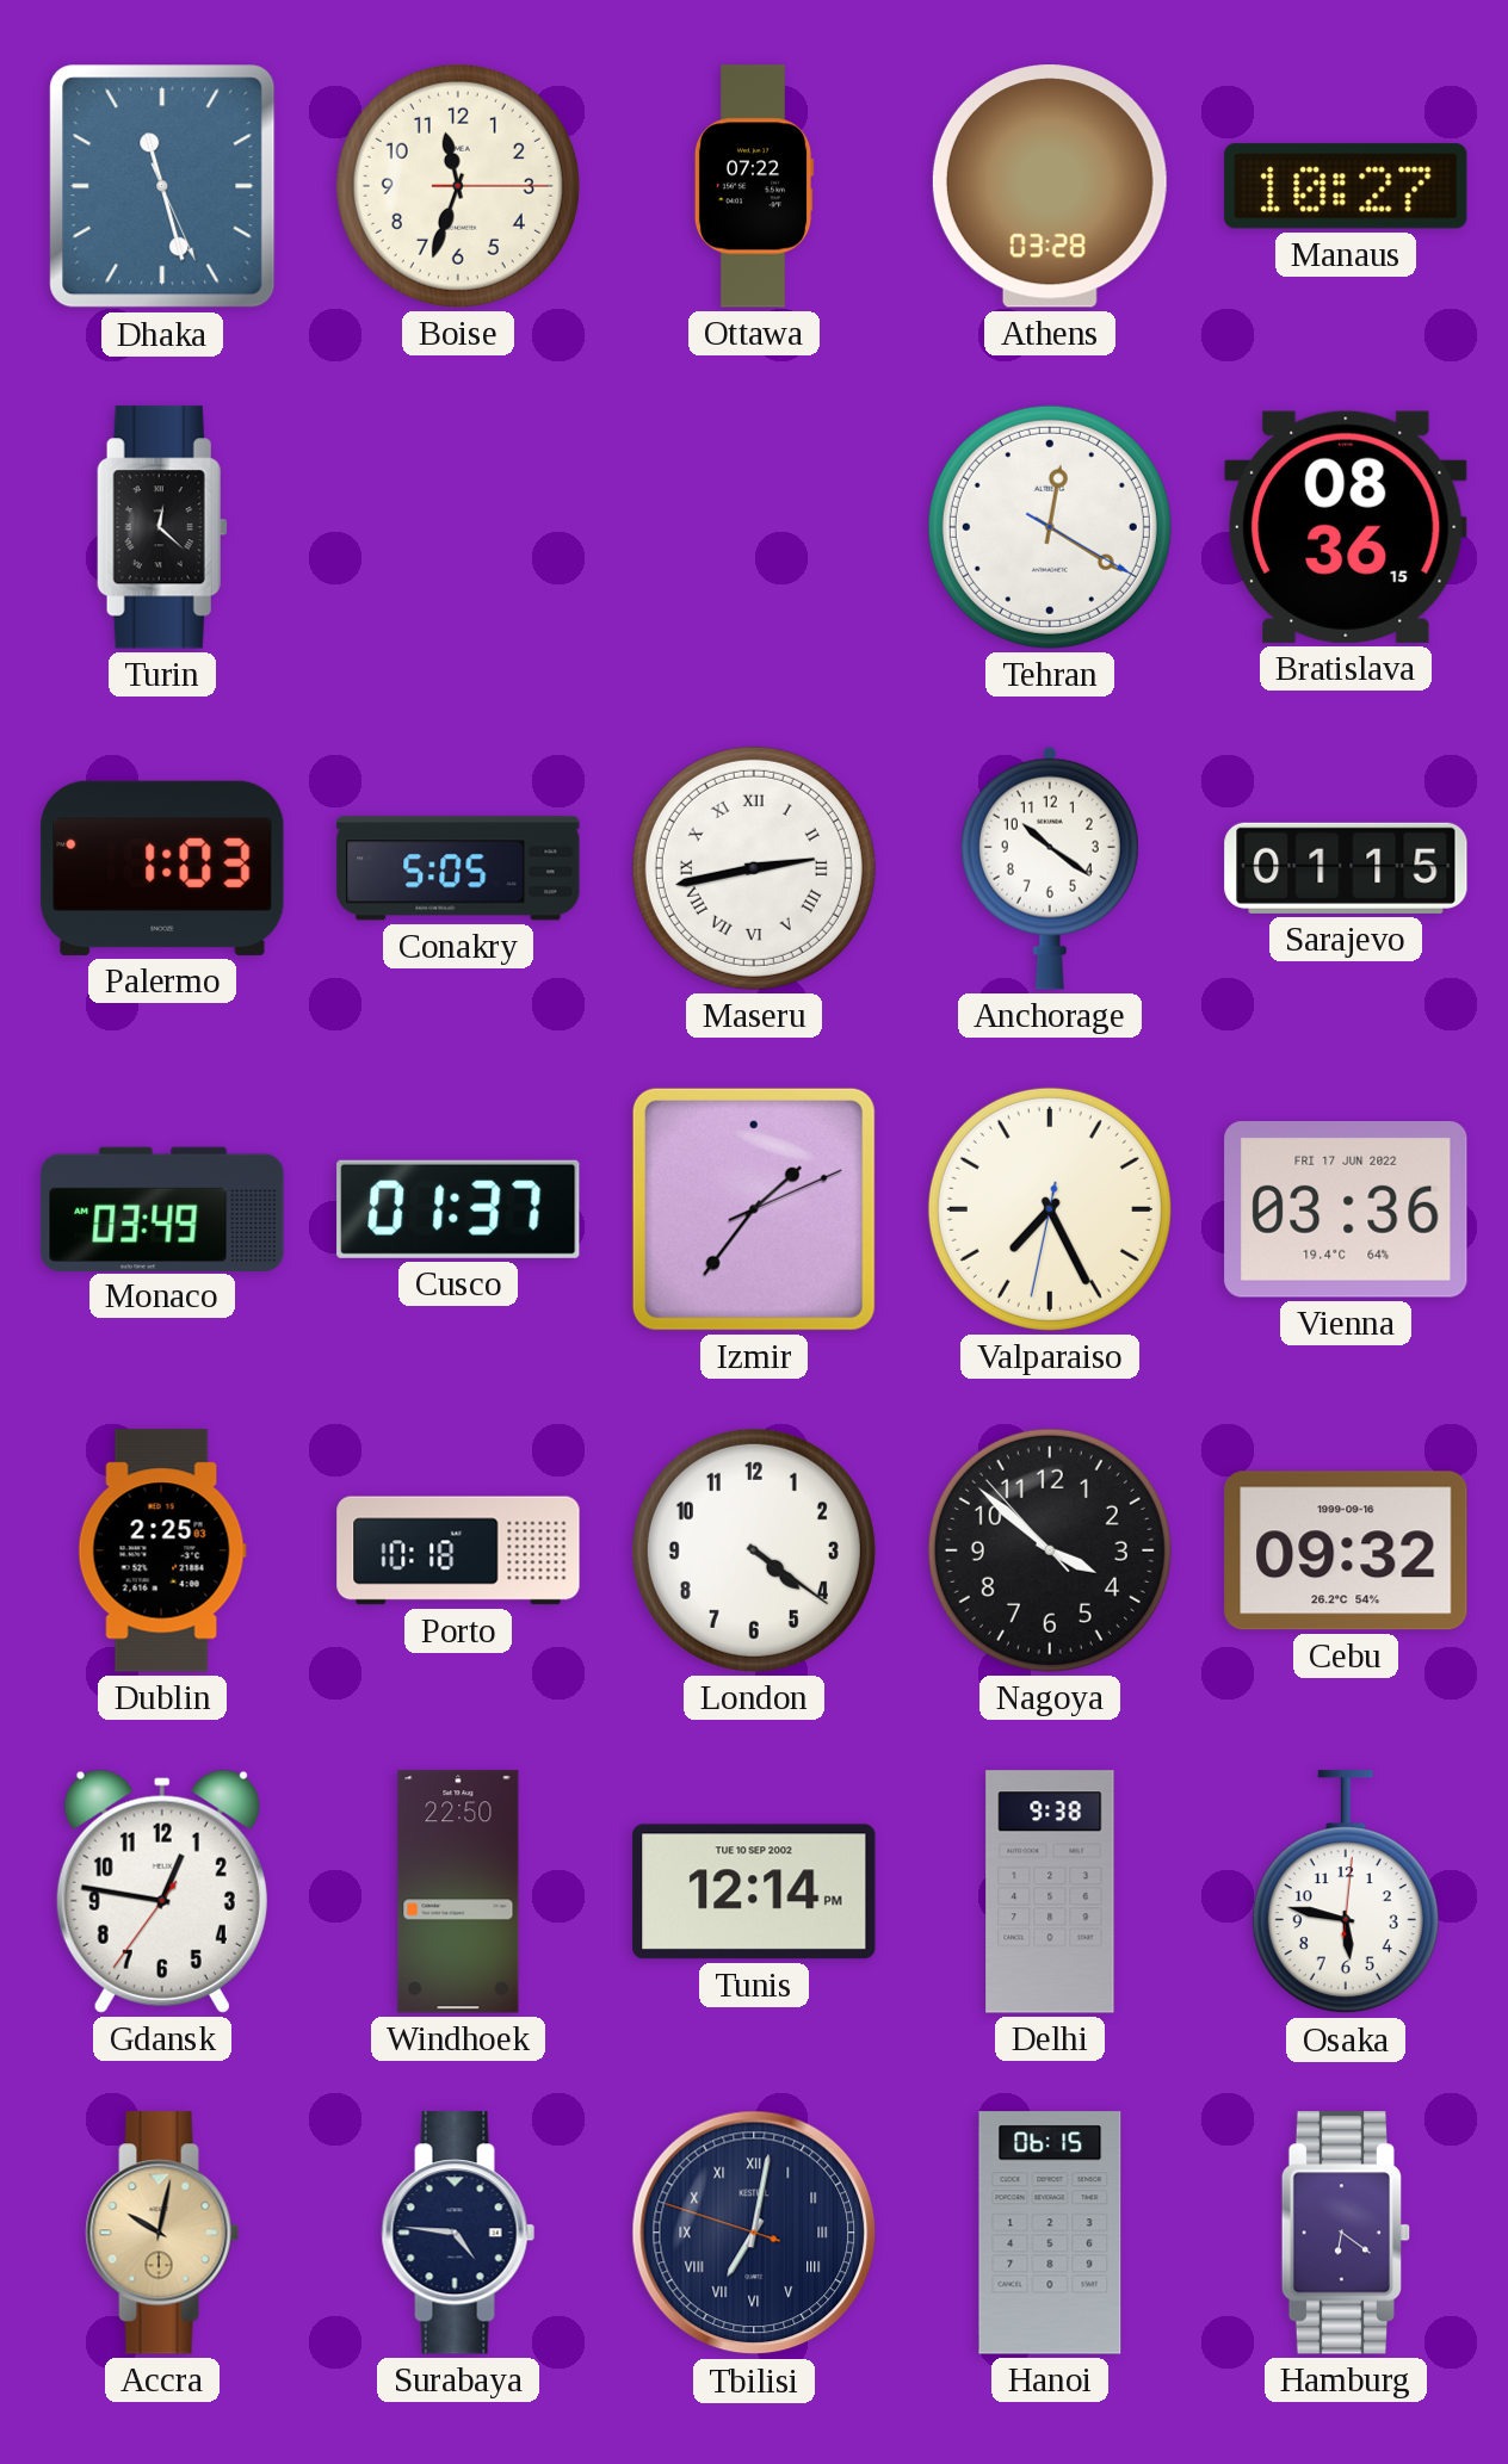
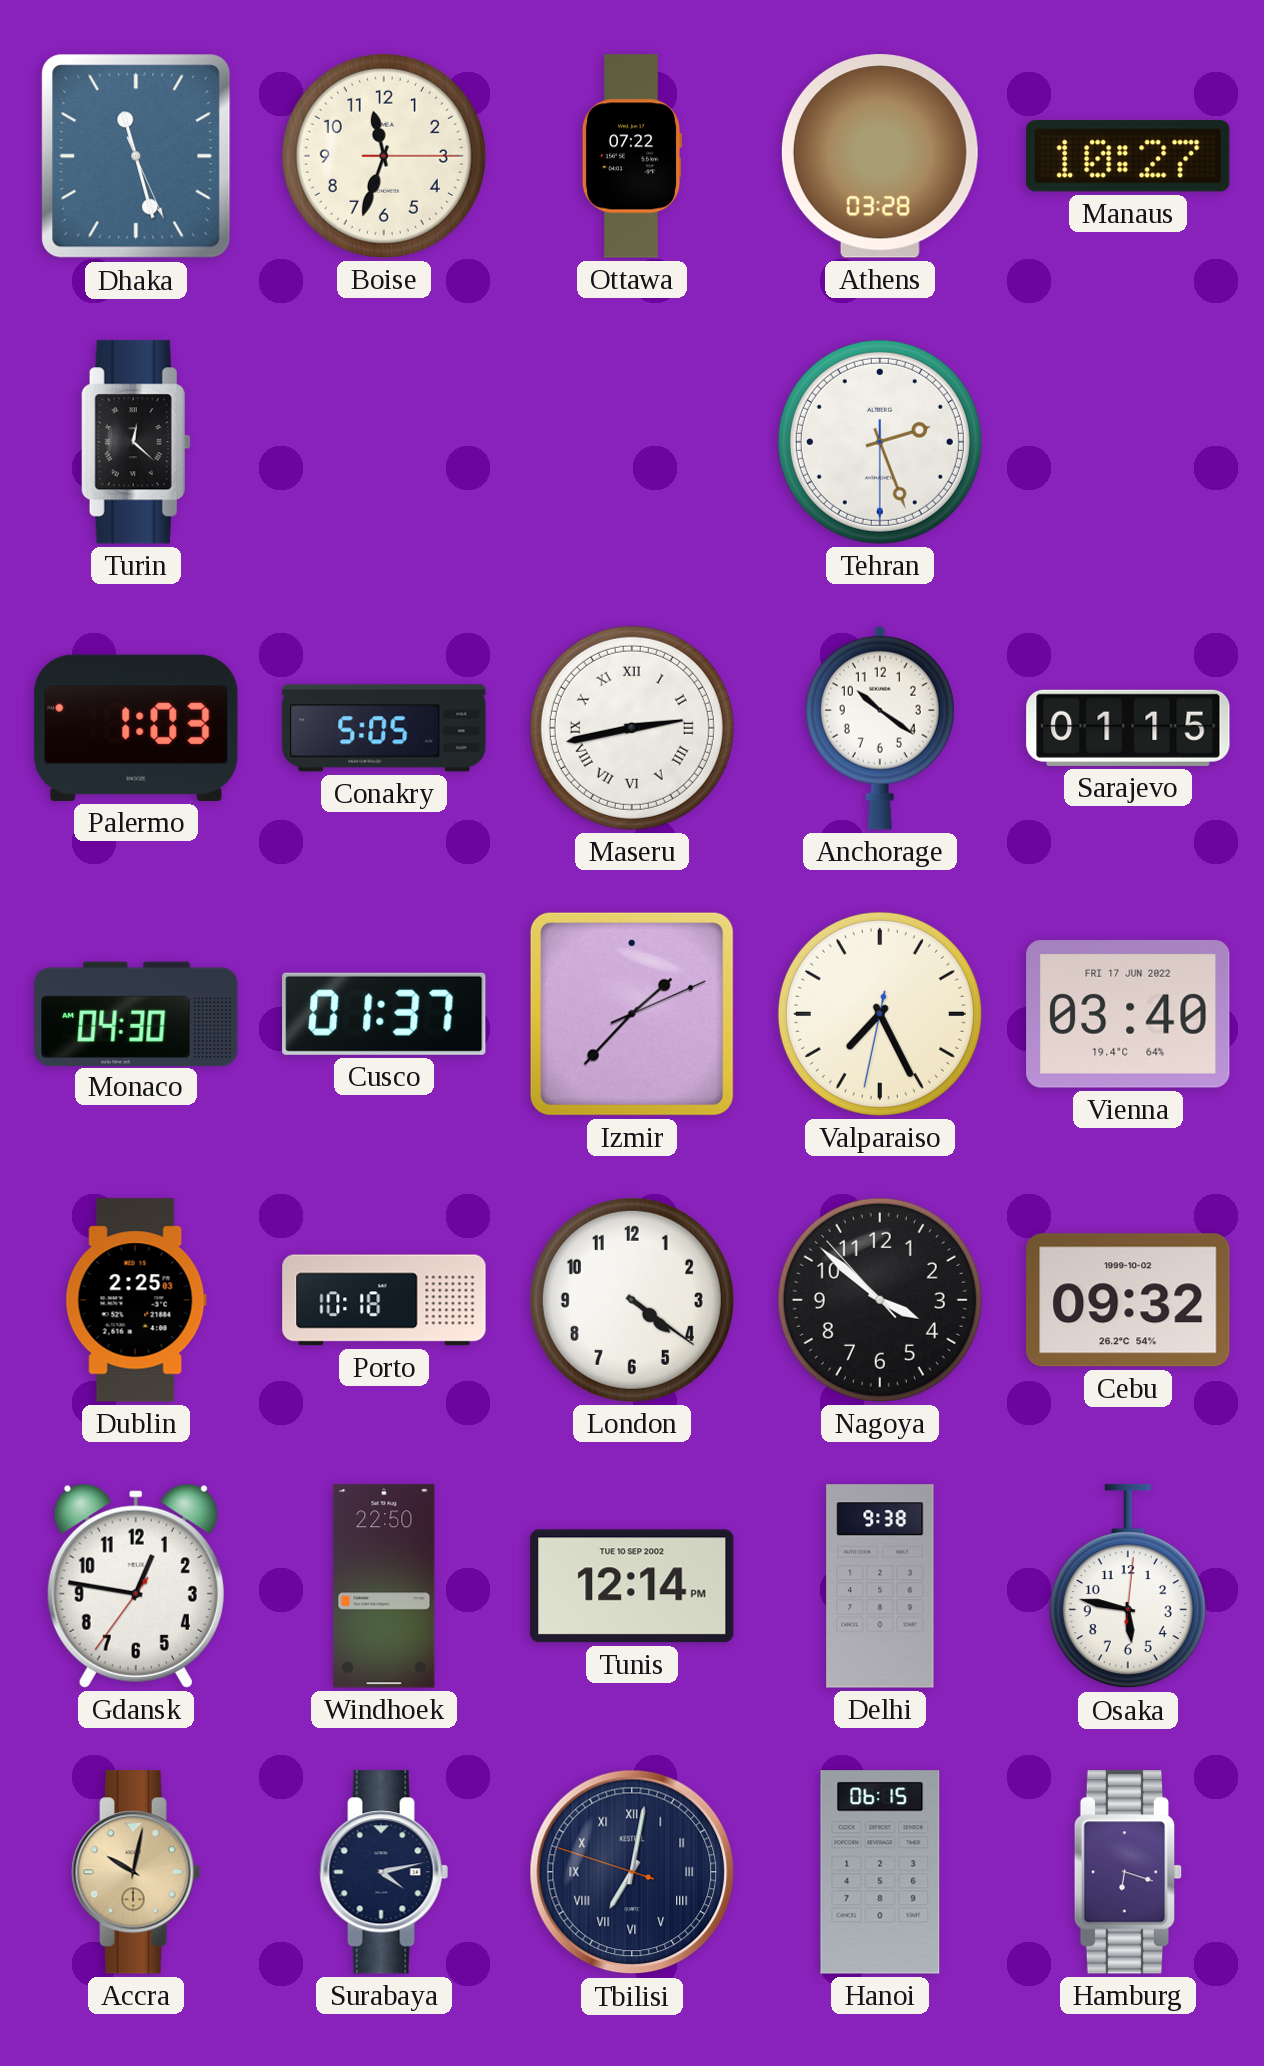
Tehran: 12:20 -> 2:26 (880, 442)
Bratislava: 08:36 -> none (1346, 527)
Monaco: 03:49 -> 04:30 (136, 1013)
Izmir: 1:36 -> 1:37 (632, 1014)
Vienna: 03:36 -> 03:40 (1128, 1015)
Cebu date: 1999-09-16 -> 1999-10-02 (1128, 1300)
Surabaya: 4:46 -> 4:13 (384, 1872)
Hamburg: 6:21 -> 6:18 (1128, 1872)
